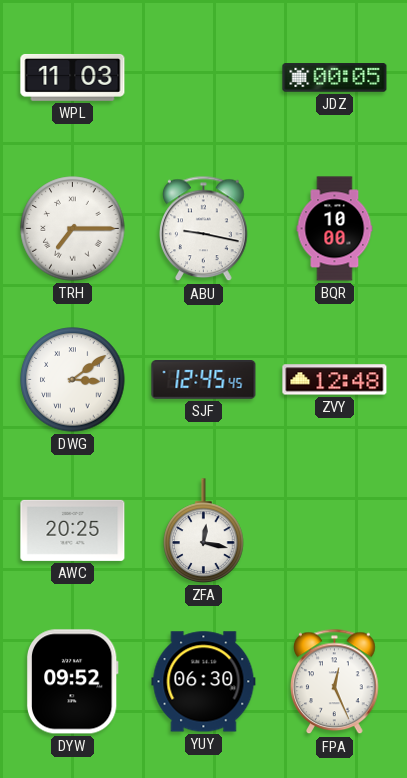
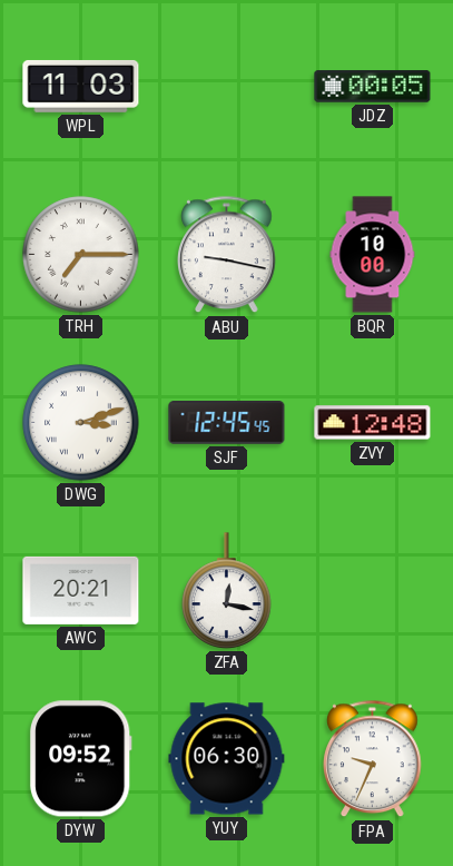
DWG: 3:09 -> 3:12 (81, 423)
AWC: 20:25 -> 20:21 (81, 590)
FPA: 12:26 -> 9:34 (373, 759)
